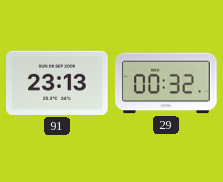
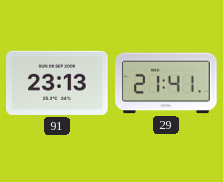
29: 00:32 -> 21:41 (166, 83)
